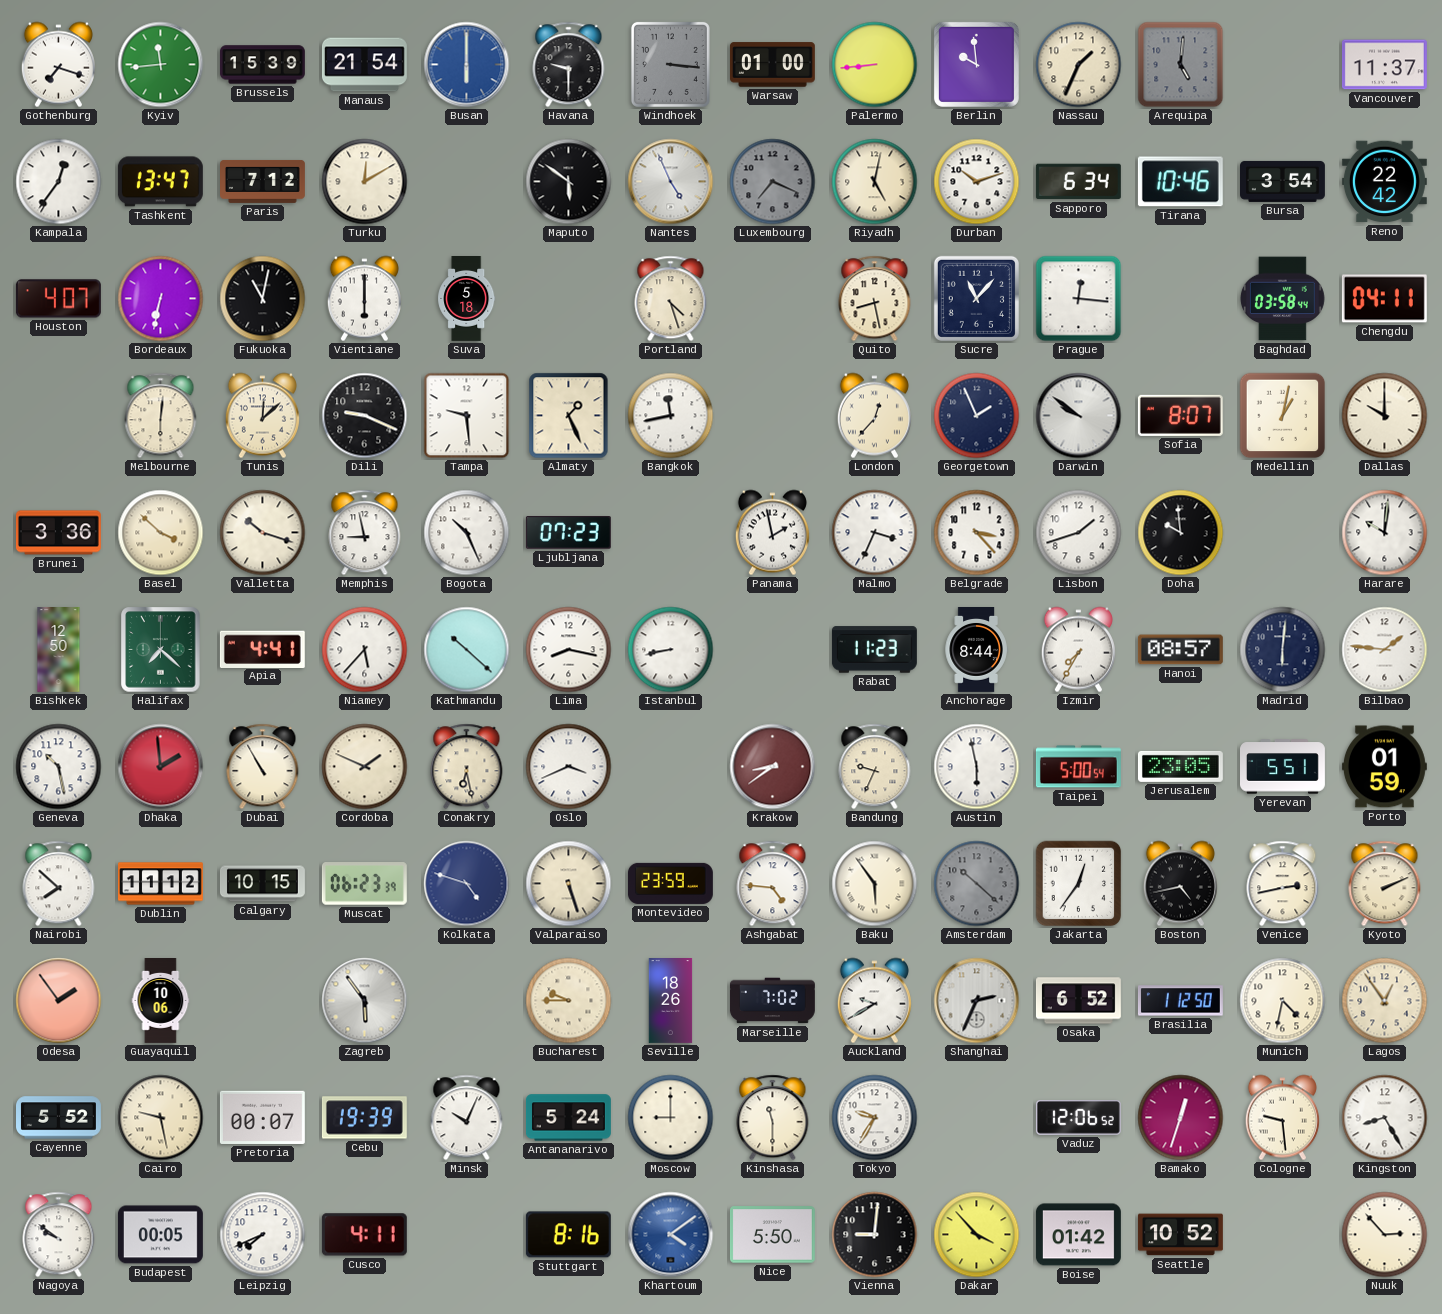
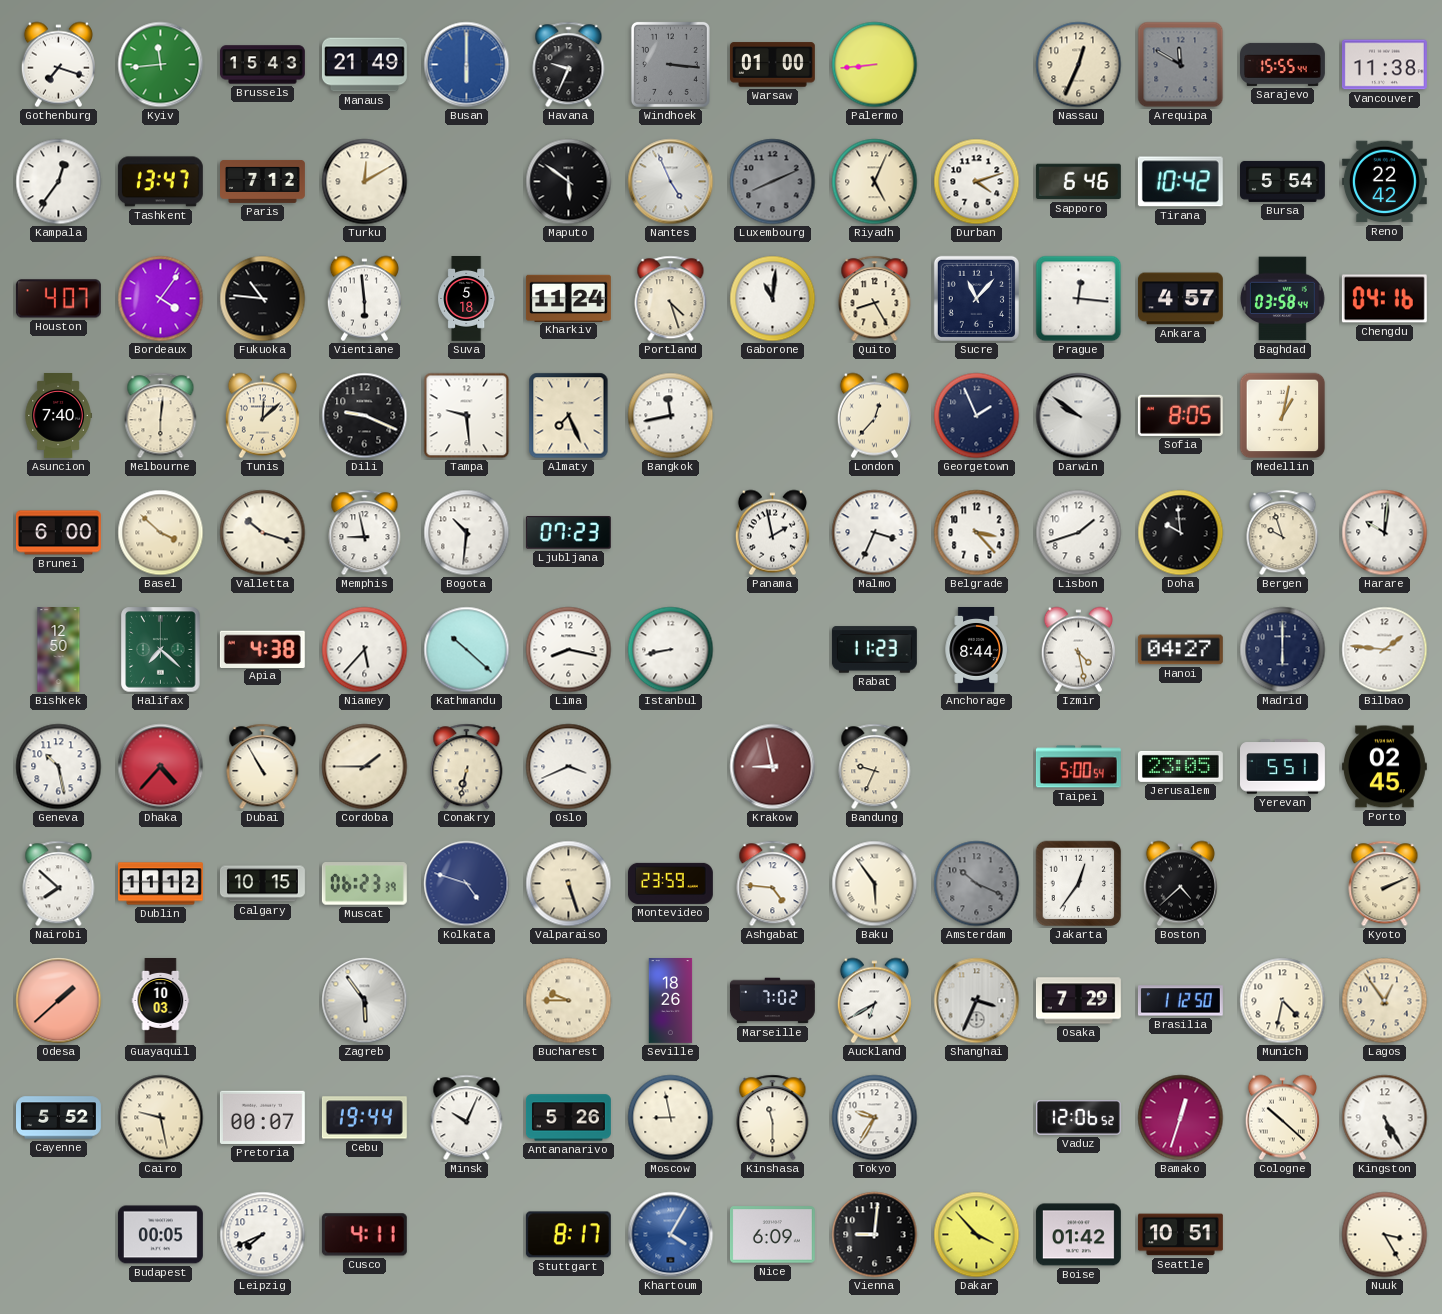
Brussels: 15:39 -> 15:43 (262, 65)
Manaus: 21:54 -> 21:49 (364, 65)
Havana: 9:30 -> 9:34 (569, 65)
Berlin: 9:59 -> none (976, 64)
Nassau: 1:34 -> 12:34 (1079, 65)
Arequipa: 5:01 -> 11:50 (1181, 65)
Sarajevo: none -> 15:55 (1283, 64)
Vancouver: 11:37 -> 11:38 (1384, 65)
Luxembourg: 7:19 -> 8:11 (773, 182)
Riyadh: 5:02 -> 5:04 (875, 182)
Durban: 10:12 -> 4:12 (977, 182)
Sapporo: 6:34 -> 6:46 (1078, 182)
Tirana: 10:46 -> 10:42 (1180, 182)
Bursa: 3:54 -> 5:54 (1283, 181)
Bordeaux: 6:32 -> 4:06 (161, 299)
Fukuoka: 11:02 -> 10:46 (263, 299)
Vientiane: 6:00 -> 5:59 (364, 299)
Kharkiv: none -> 11:24 (568, 298)
Gaborone: none -> 11:01 (773, 299)
Quito: 8:28 -> 8:25 (875, 299)
Ankara: none -> 4:57 (1180, 299)
Chengdu: 04:11 -> 04:16 (1384, 299)
Asuncion: none -> 7:40 (58, 416)
Almaty: 1:26 -> 7:26 (569, 416)
Sofia: 8:07 -> 8:05 (1180, 415)
Dallas: 10:00 -> none (1385, 416)
Brunei: 3:36 -> 6:00 (58, 533)
Bogota: 10:26 -> 10:31 (467, 533)
Bergen: none -> 9:57 (1283, 533)
Apia: 4:41 -> 4:38 (262, 649)
Izmir: 7:35 -> 4:28 (1078, 650)
Hanoi: 08:57 -> 04:27 (1180, 650)
Madrid: 6:01 -> 6:00 (1283, 650)
Dhaka: 1:59 -> 4:37 (161, 767)
Cordoba: 1:49 -> 1:45 (365, 767)
Conakry: 6:28 -> 6:32 (467, 767)
Krakow: 8:39 -> 8:58 (773, 767)
Austin: 5:58 -> none (977, 767)
Porto: 01:59 -> 02:45 (1384, 767)
Amsterdam: 10:22 -> 10:19 (977, 884)
Boston: 4:43 -> 4:38 (1180, 884)
Venice: 2:43 -> none (1283, 884)
Odesa: 1:54 -> 1:38 (59, 1001)
Guayaquil: 10:06 -> 10:03 (161, 1001)
Auckland: 9:40 -> 6:40 (874, 1001)
Shanghai: 2:34 -> 3:34 (977, 1001)
Osaka: 6:52 -> 7:29 (1078, 1001)
Cebu: 19:39 -> 19:44 (364, 1118)
Antananarivo: 5:24 -> 5:26 (568, 1118)
Moscow: 9:00 -> 8:58 (671, 1118)
Cologne: 9:29 -> 10:22 (1282, 1118)
Kingston: 8:25 -> 5:25 (1385, 1118)
Nagoya: 9:51 -> none (59, 1235)
Stuttgart: 8:16 -> 8:17 (568, 1235)
Khartoum: 4:09 -> 4:05 (671, 1235)
Nice: 5:50 -> 6:09 (772, 1235)
Seattle: 10:52 -> 10:51 (1180, 1235)
Nuuk: 2:53 -> 3:25 (1385, 1235)
